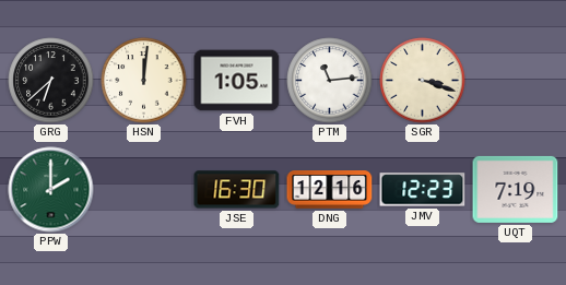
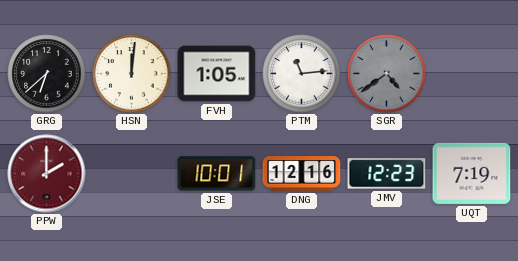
SGR: 3:18 -> 4:39 (387, 74)
SGR dial: cream -> grey (387, 74)
PPW dial: green -> burgundy (47, 174)
JSE: 16:30 -> 10:01 (217, 174)
